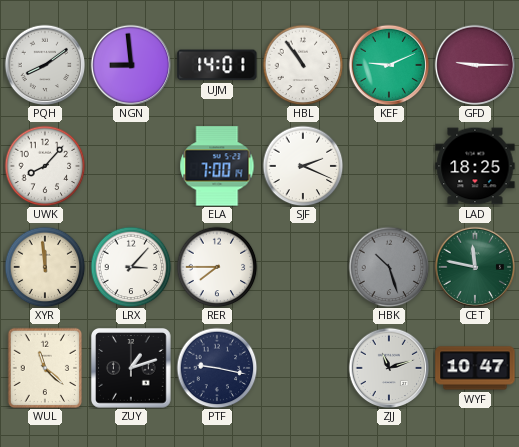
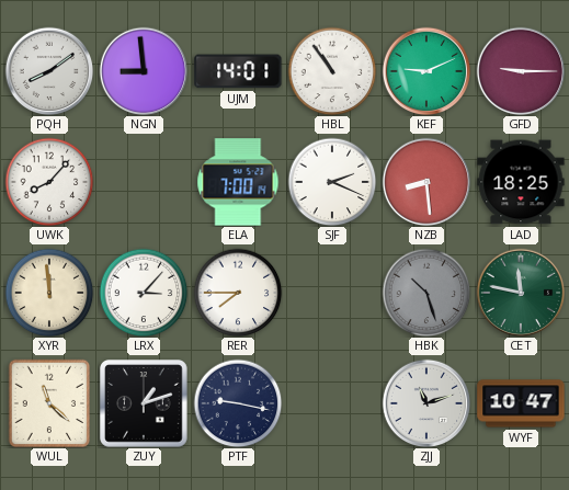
NZB: none -> 8:29 (426, 182)
